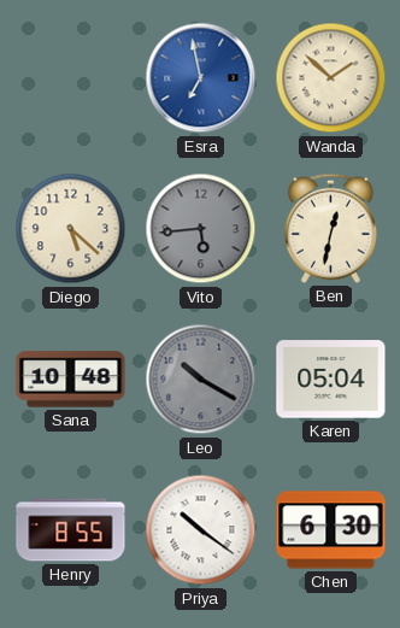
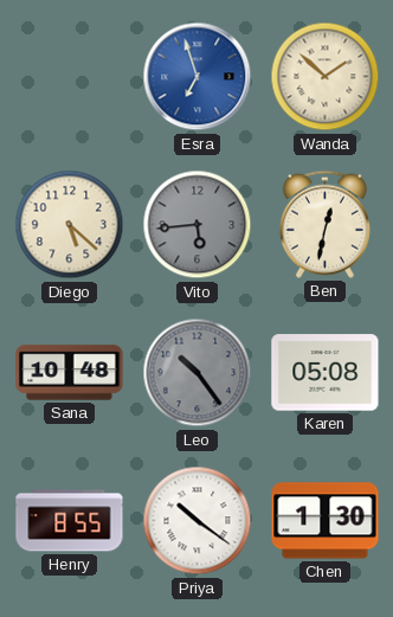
Esra: 6:58 -> 6:57 (198, 77)
Leo: 10:20 -> 10:24 (198, 373)
Karen: 05:04 -> 05:08 (326, 373)
Chen: 6:30 -> 1:30 (326, 521)
